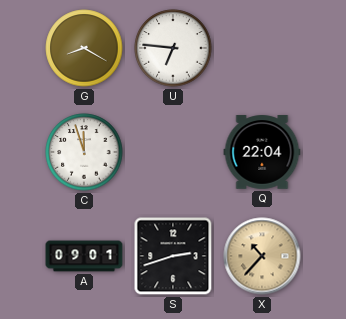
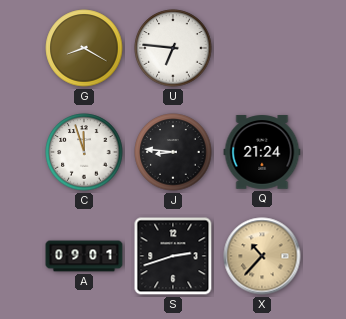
J: none -> 8:46 (173, 152)
Q: 22:04 -> 21:24 (262, 152)
